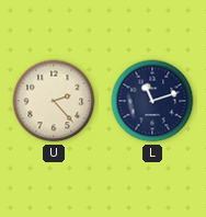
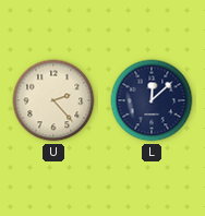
L: 11:12 -> 12:08 (152, 100)
